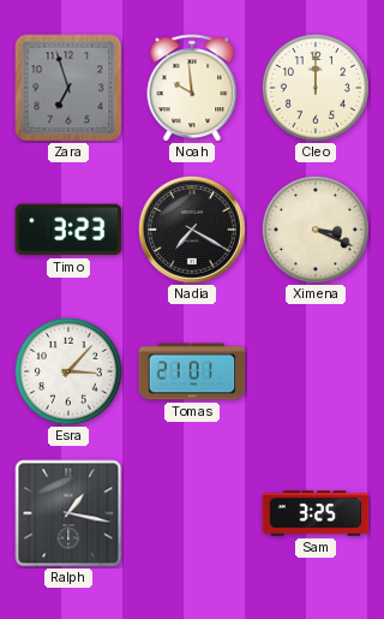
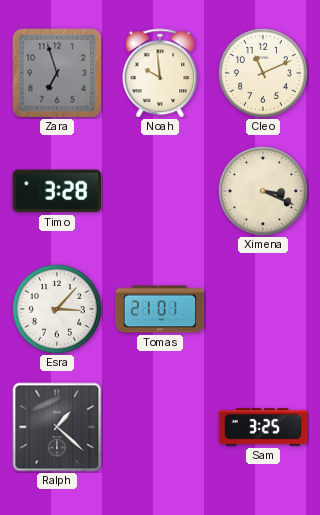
Cleo: 12:00 -> 11:11 (263, 73)
Timo: 3:23 -> 3:28 (57, 191)
Nadia: 7:20 -> none (192, 230)
Ralph: 1:17 -> 1:22 (57, 427)
